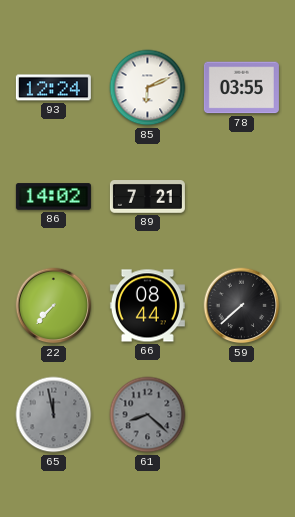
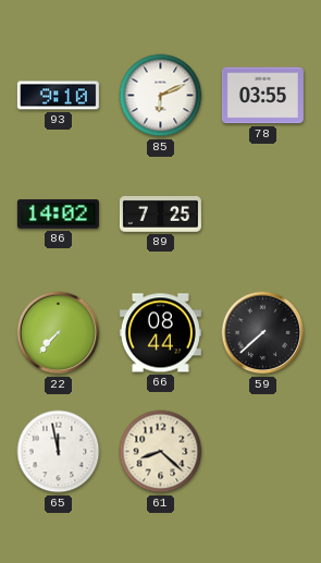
93: 12:24 -> 9:10 (58, 96)
89: 7:21 -> 7:25 (160, 215)
65 dial: grey -> white (59, 452)
61 dial: grey -> cream (161, 452)
